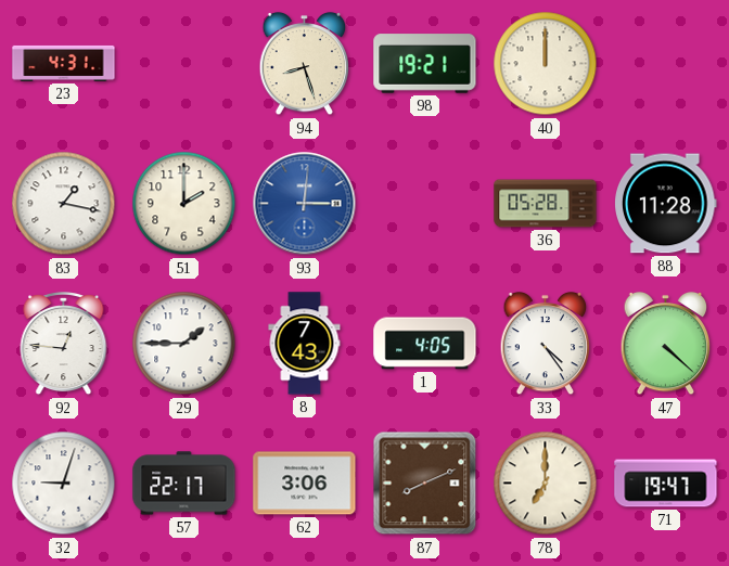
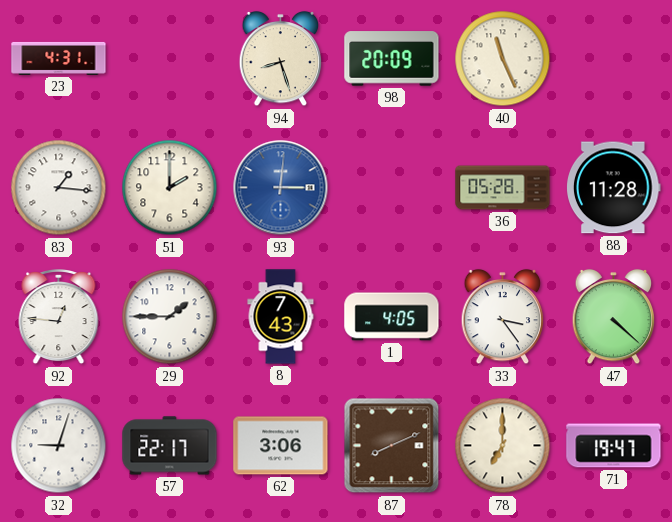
98: 19:21 -> 20:09 (392, 59)
40: 12:00 -> 11:26 (503, 59)
83: 1:17 -> 1:16 (59, 188)
33: 4:24 -> 3:24 (503, 317)
